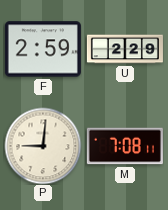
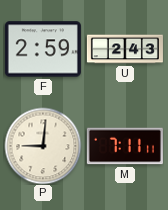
U: 2:29 -> 2:43 (125, 49)
M: 7:08 -> 7:11 (125, 146)
